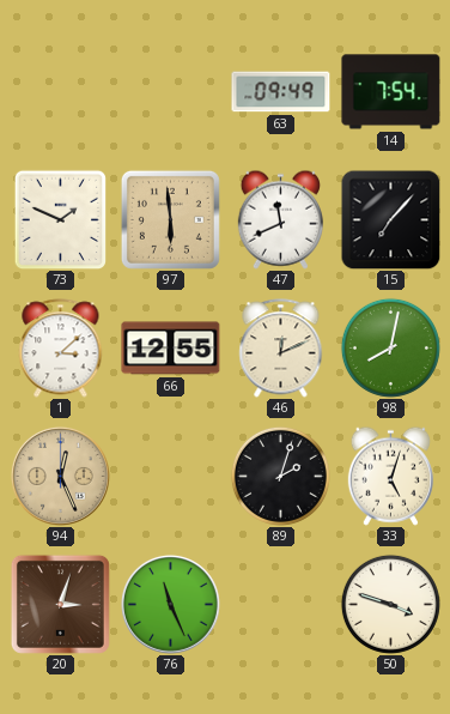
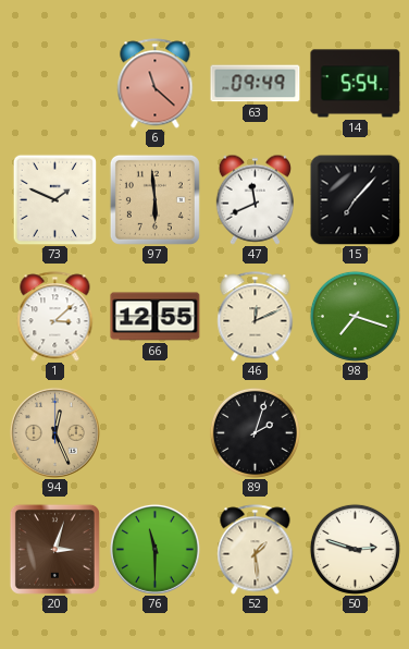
6: none -> 11:22 (156, 84)
14: 7:54 -> 5:54 (356, 84)
98: 8:02 -> 7:18 (355, 316)
33: 5:03 -> none (390, 476)
76: 11:26 -> 11:30 (156, 550)
52: none -> 1:29 (256, 550)
50: 3:48 -> 2:48 (355, 549)
